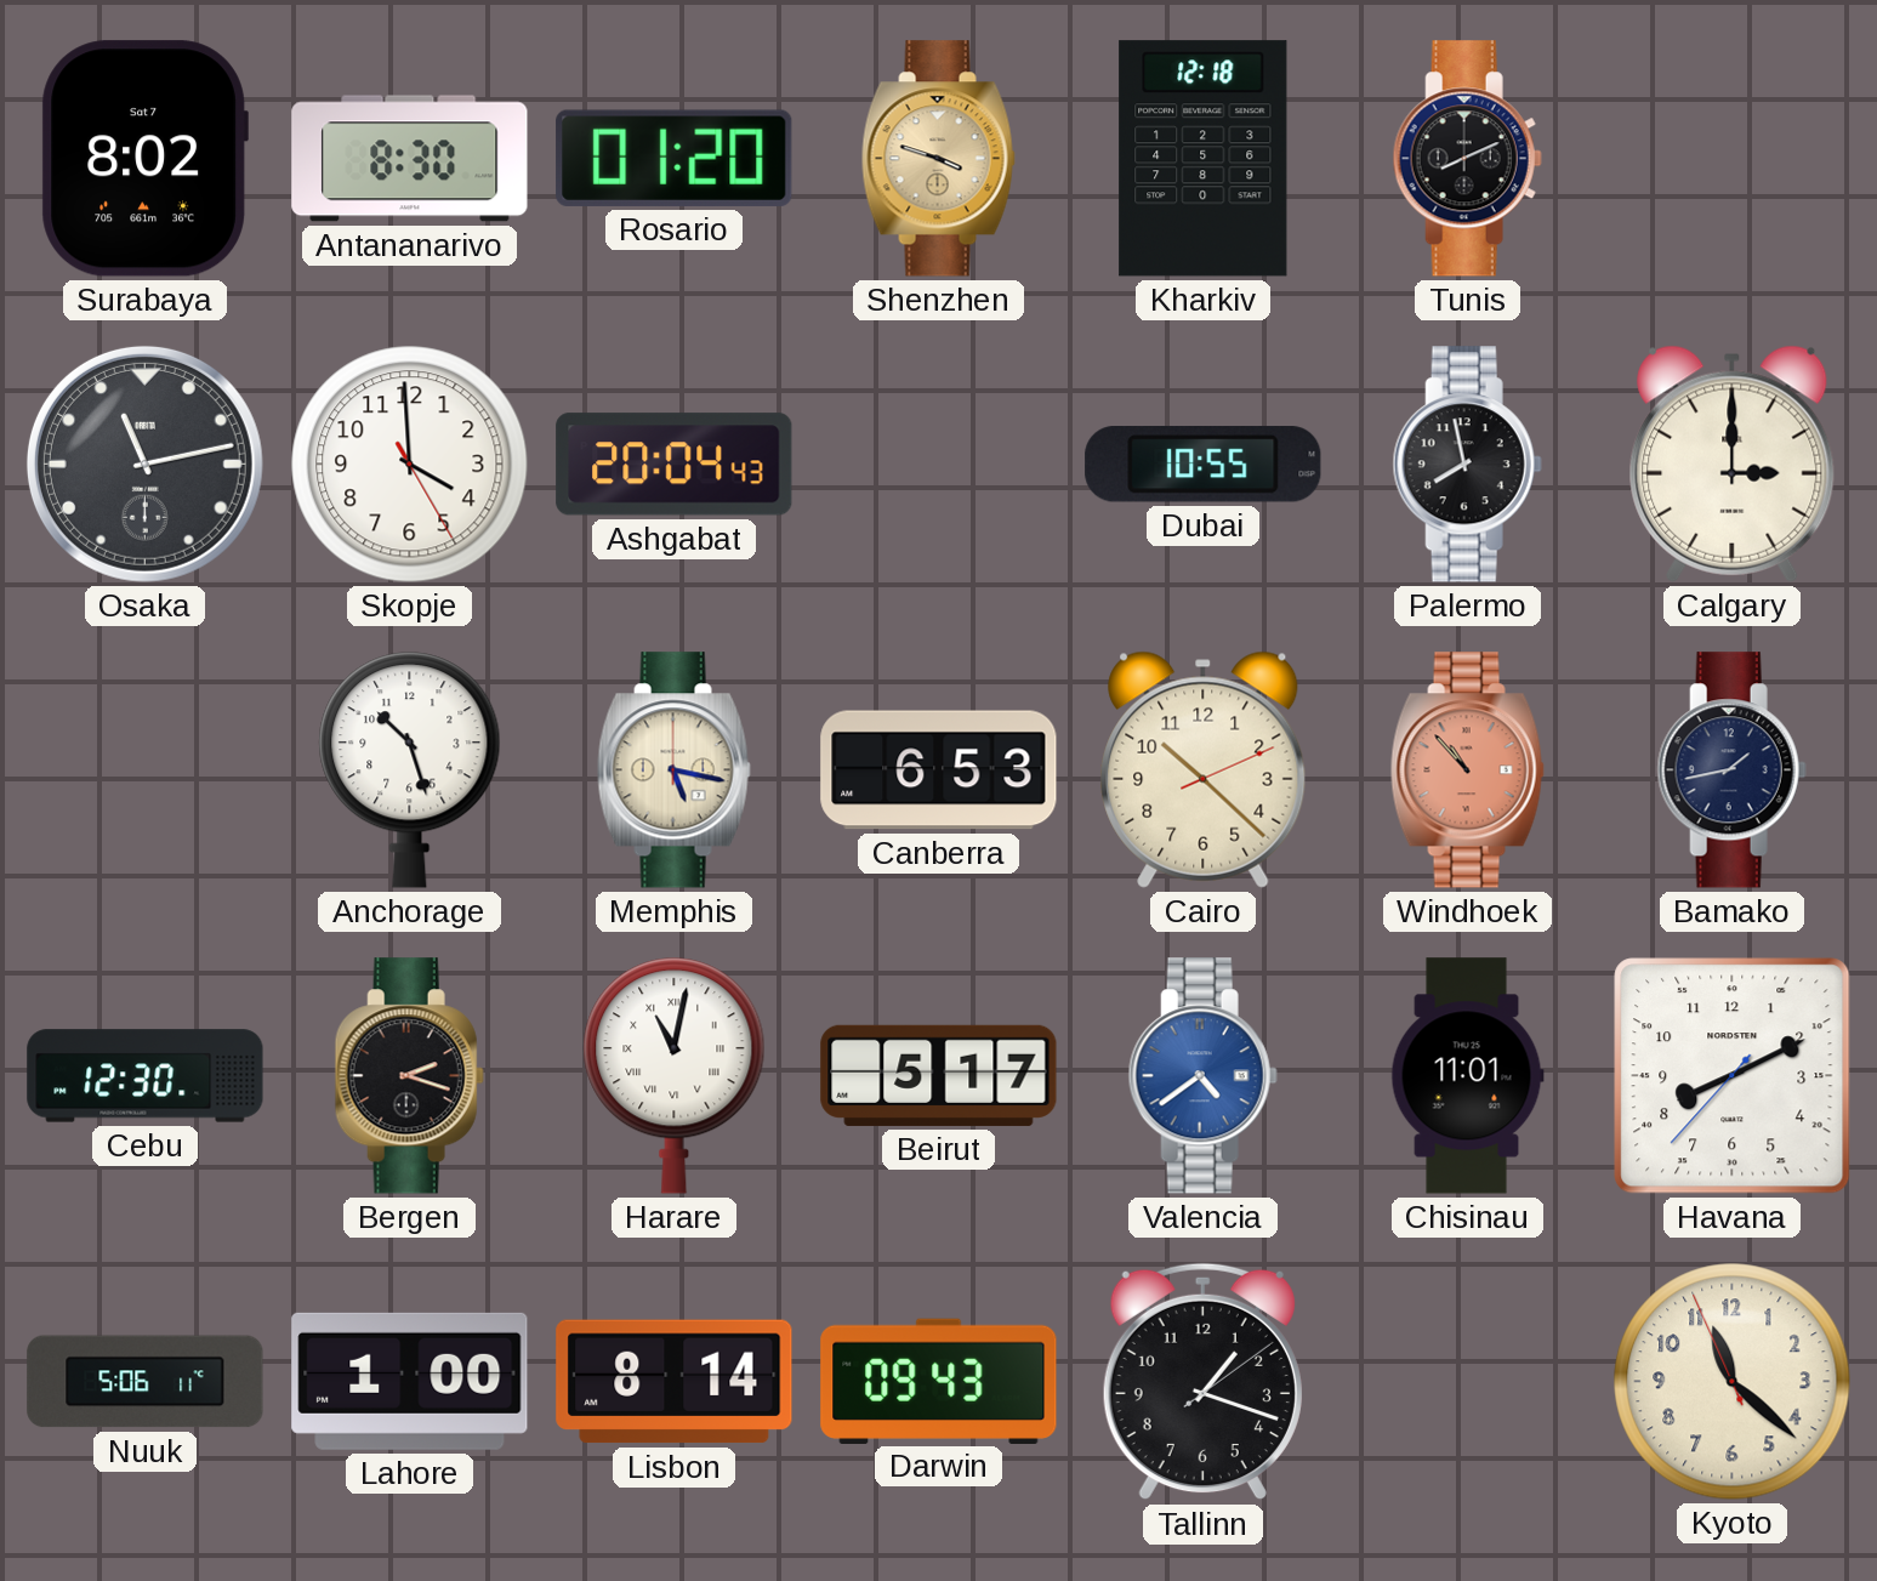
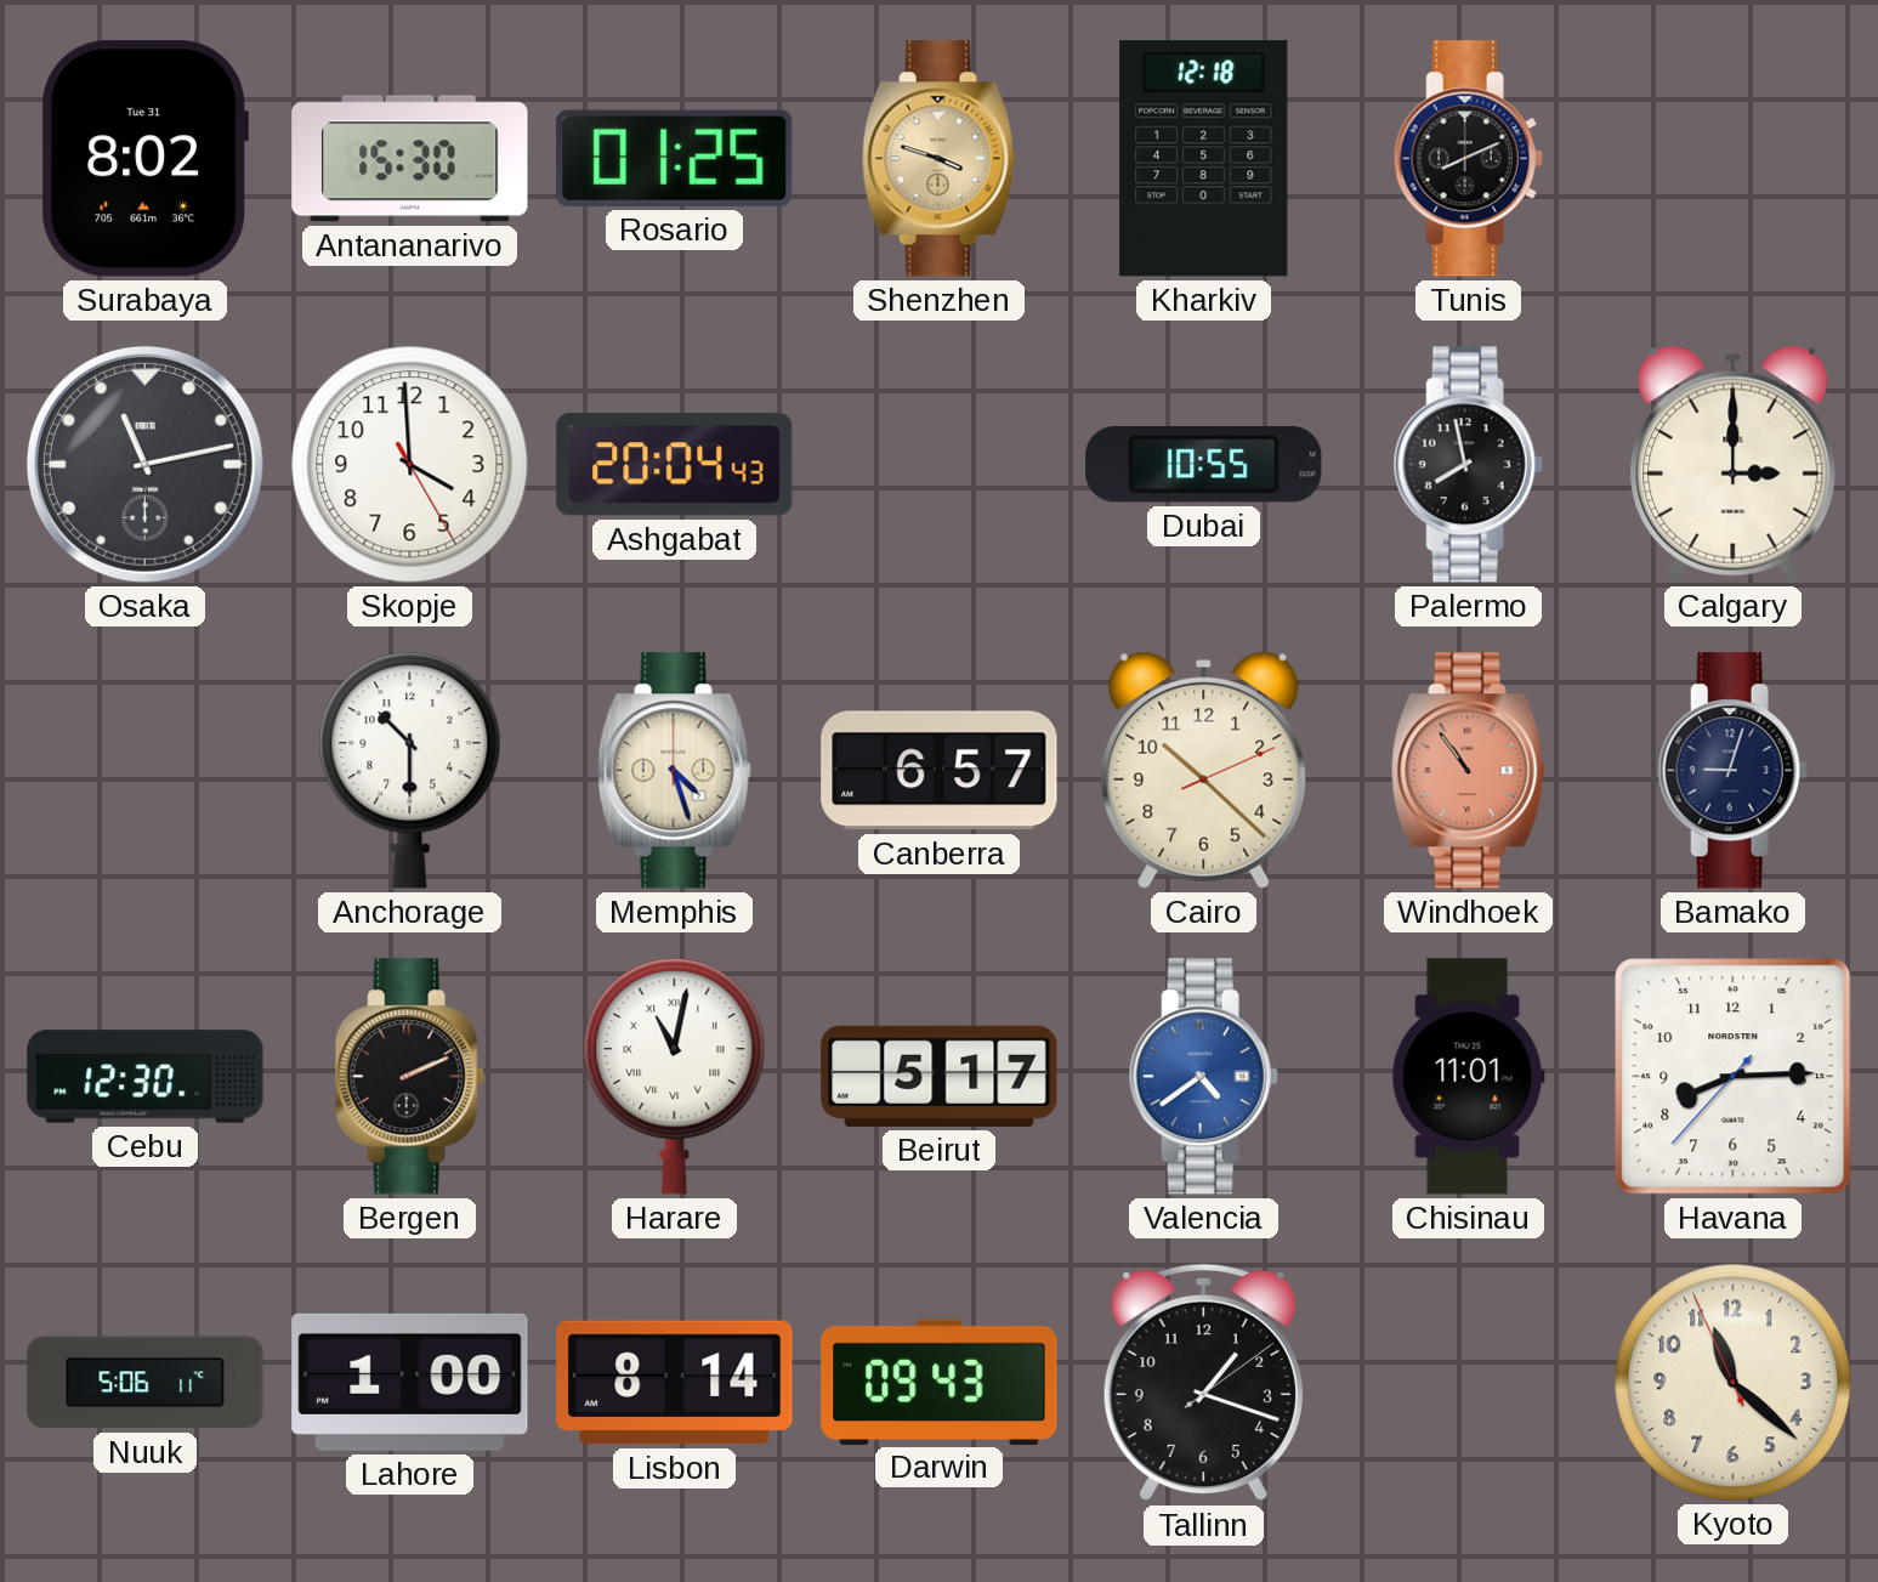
Surabaya date: Sat 7 -> Tue 31 (144, 159)
Antananarivo: 8:30 -> 15:30 (410, 159)
Rosario: 01:20 -> 01:25 (675, 158)
Anchorage: 10:27 -> 10:30 (410, 771)
Memphis: 5:17 -> 4:27 (674, 771)
Canberra: 6:53 -> 6:57 (940, 771)
Windhoek: 10:53 -> 10:54 (1468, 771)
Bamako: 1:43 -> 9:03 (1732, 771)
Bergen: 2:18 -> 2:11 (409, 1077)
Havana: 8:10 -> 8:14 (1734, 1077)
